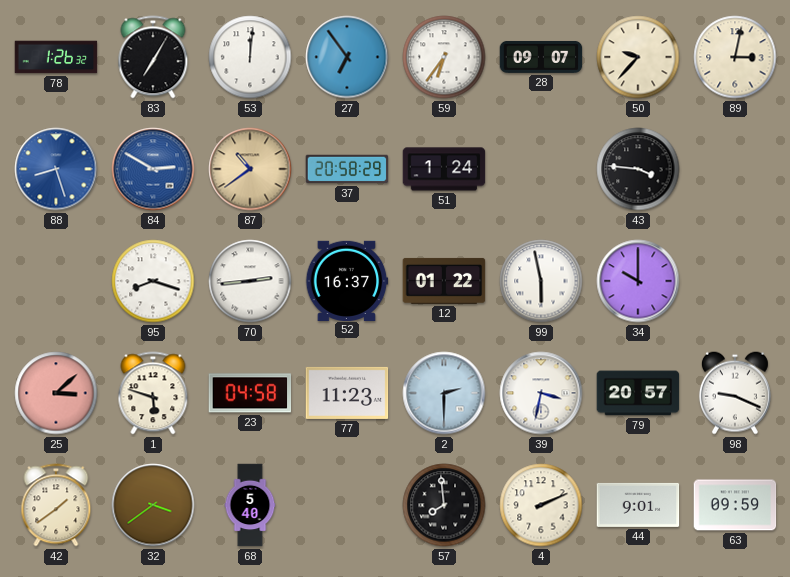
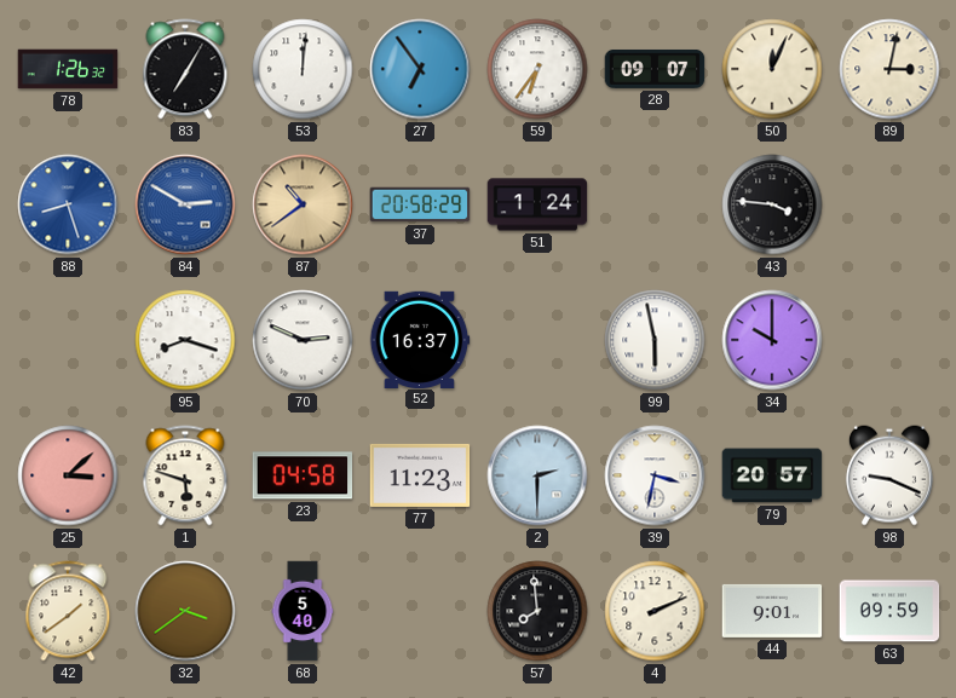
50: 9:37 -> 12:04 (772, 69)
70: 2:44 -> 2:49 (303, 340)
12: 01:22 -> none (444, 281)
